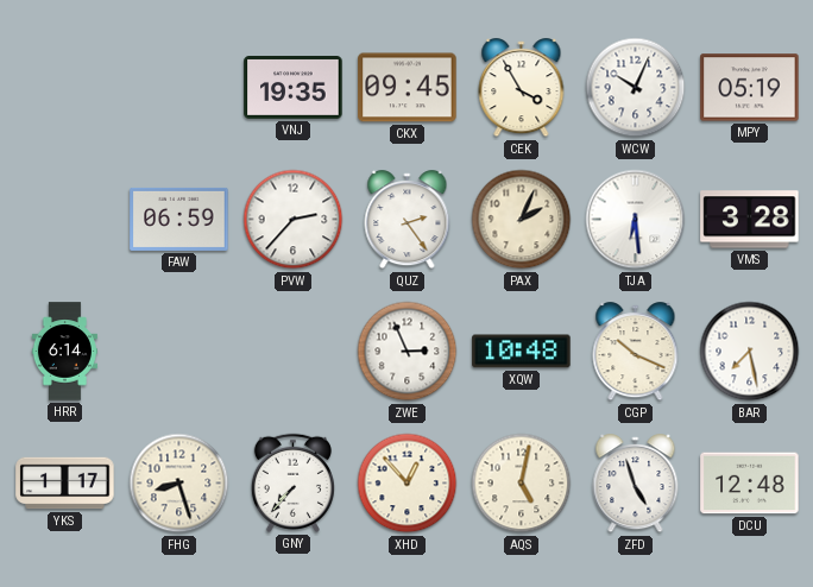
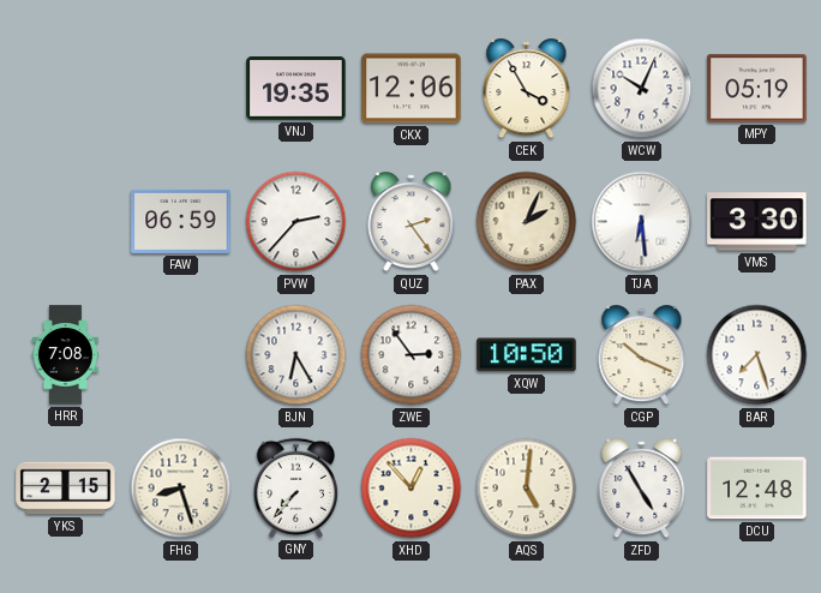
CKX: 09:45 -> 12:06 (412, 89)
VMS: 3:28 -> 3:30 (757, 222)
HRR: 6:14 -> 7:08 (65, 355)
BJN: none -> 6:25 (296, 355)
ZWE: 2:56 -> 2:54 (412, 355)
XQW: 10:48 -> 10:50 (527, 355)
BAR: 7:28 -> 7:27 (757, 355)
YKS: 1:17 -> 2:15 (66, 489)
AQS: 5:02 -> 5:01 (527, 489)
ZFD: 4:57 -> 4:55 (642, 489)
